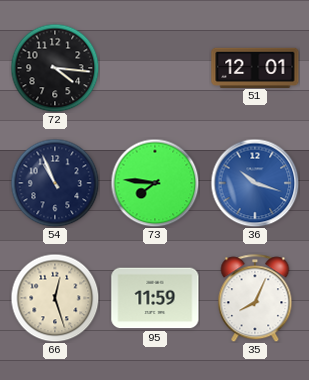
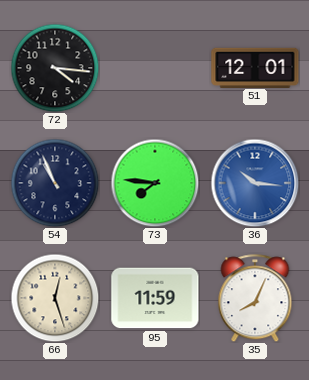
36: 10:18 -> 10:16 (255, 183)
